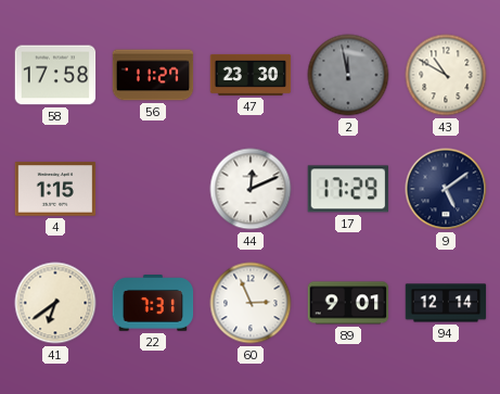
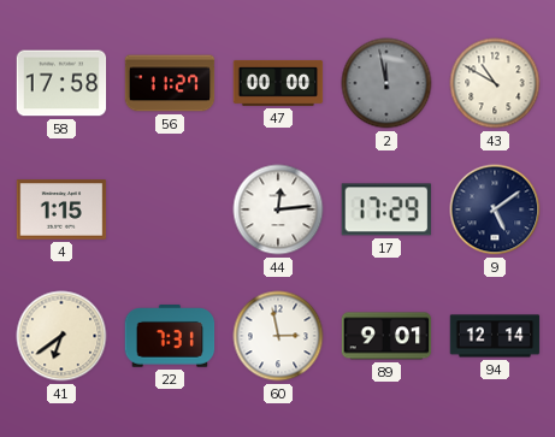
47: 23:30 -> 00:00 (278, 83)
44: 12:11 -> 12:14 (278, 209)
60: 2:56 -> 2:58 (278, 336)
